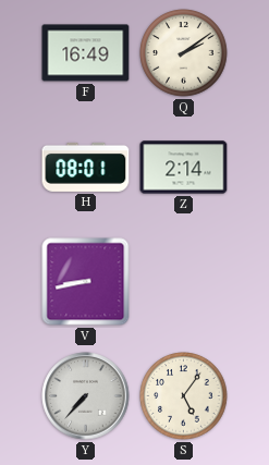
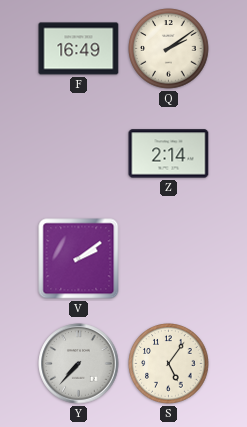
H: 08:01 -> none (86, 167)
V: 8:43 -> 2:09 (79, 259)
